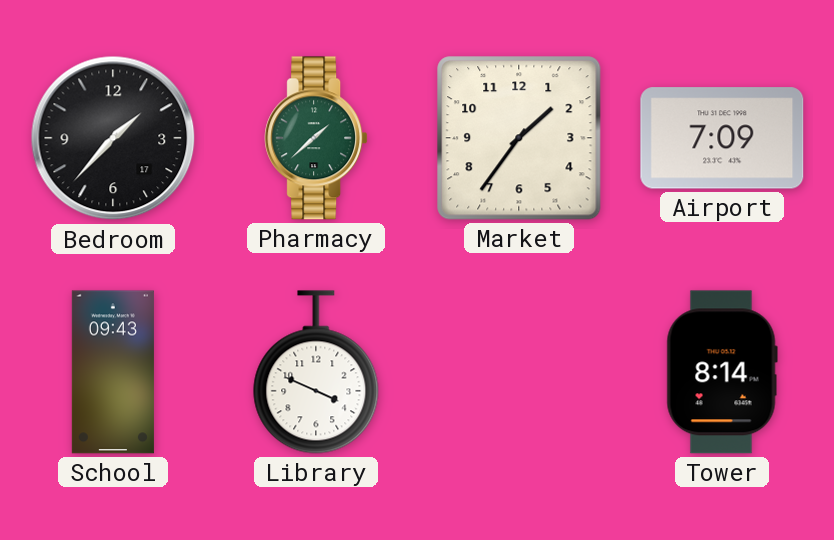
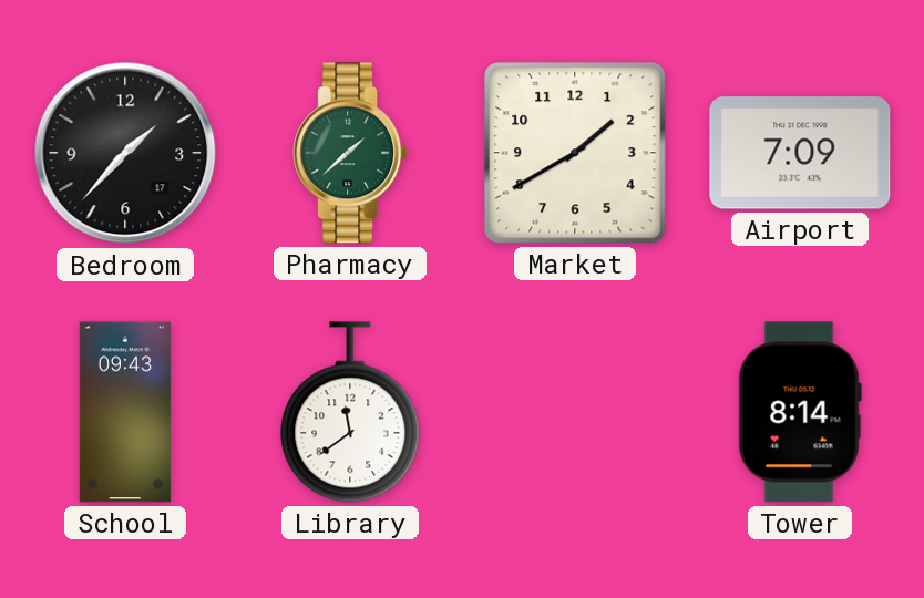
Market: 1:36 -> 1:40 (575, 153)
Library: 3:49 -> 11:39 (350, 412)
